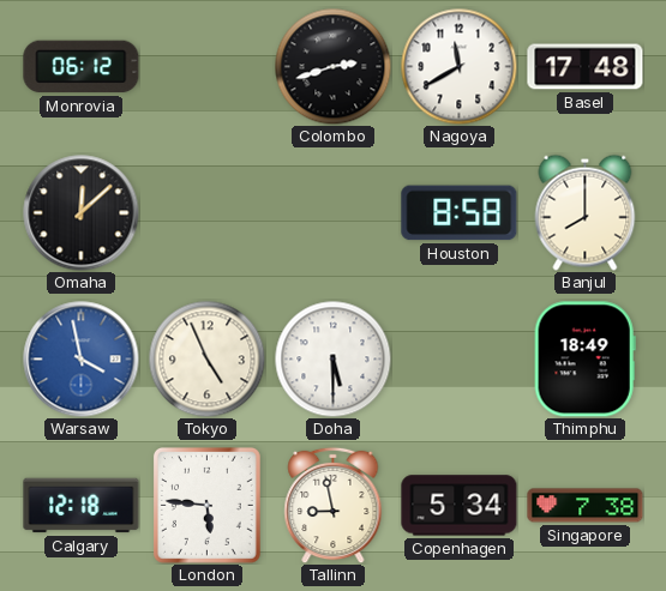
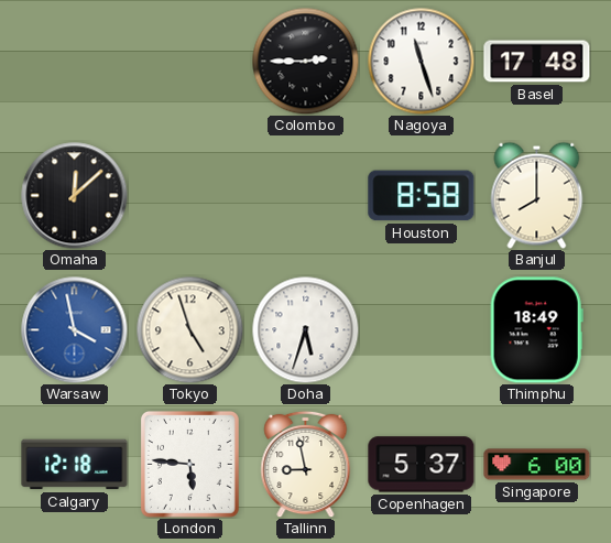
Monrovia: 06:12 -> none (82, 67)
Colombo: 2:42 -> 2:45 (305, 61)
Nagoya: 11:40 -> 11:27 (421, 61)
Tokyo: 4:56 -> 4:57 (189, 329)
Doha: 5:30 -> 5:33 (305, 329)
Copenhagen: 5:34 -> 5:37 (422, 465)
Singapore: 7:38 -> 6:00 (537, 465)
